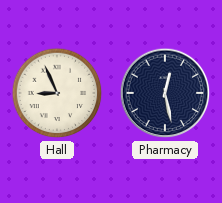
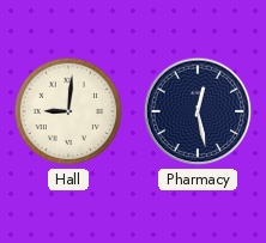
Hall: 8:56 -> 9:01 (68, 111)
